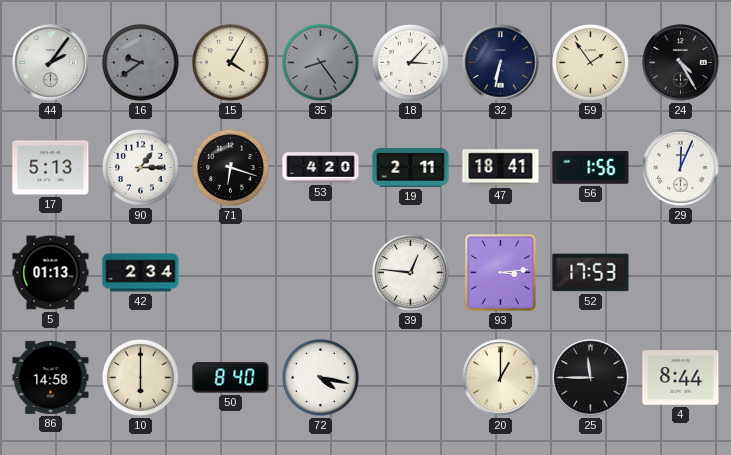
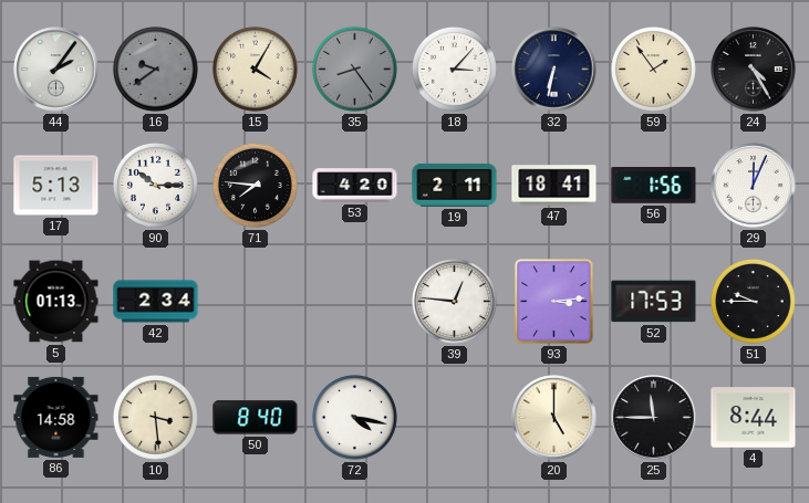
90: 1:15 -> 10:15 (155, 185)
71: 6:18 -> 7:46 (255, 185)
51: none -> 9:45 (753, 301)
10: 6:00 -> 3:29 (155, 417)
20: 1:00 -> 5:00 (554, 418)
